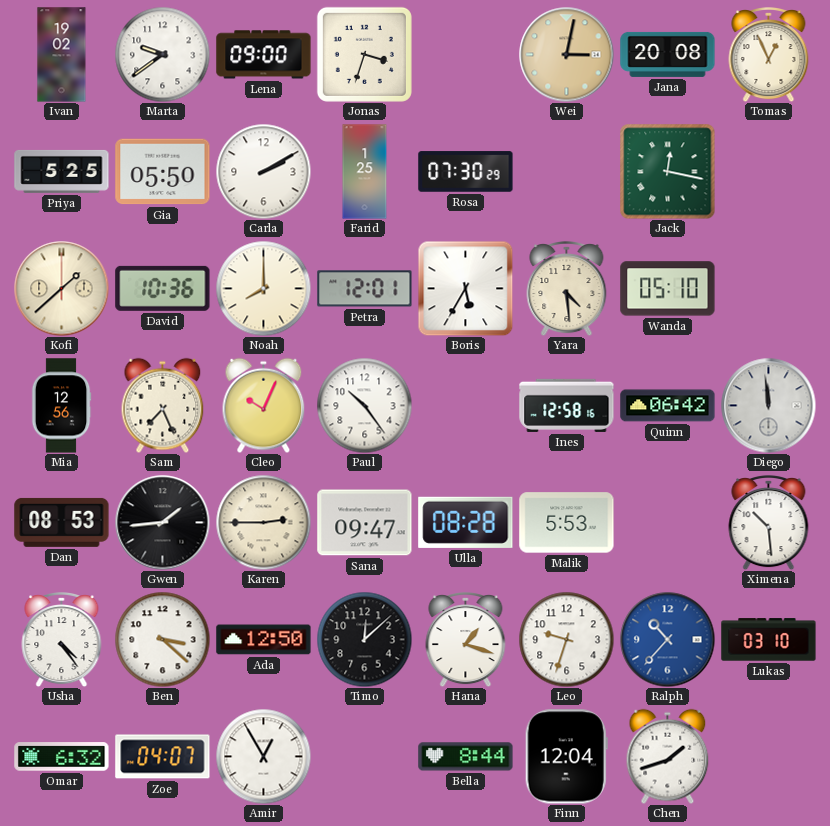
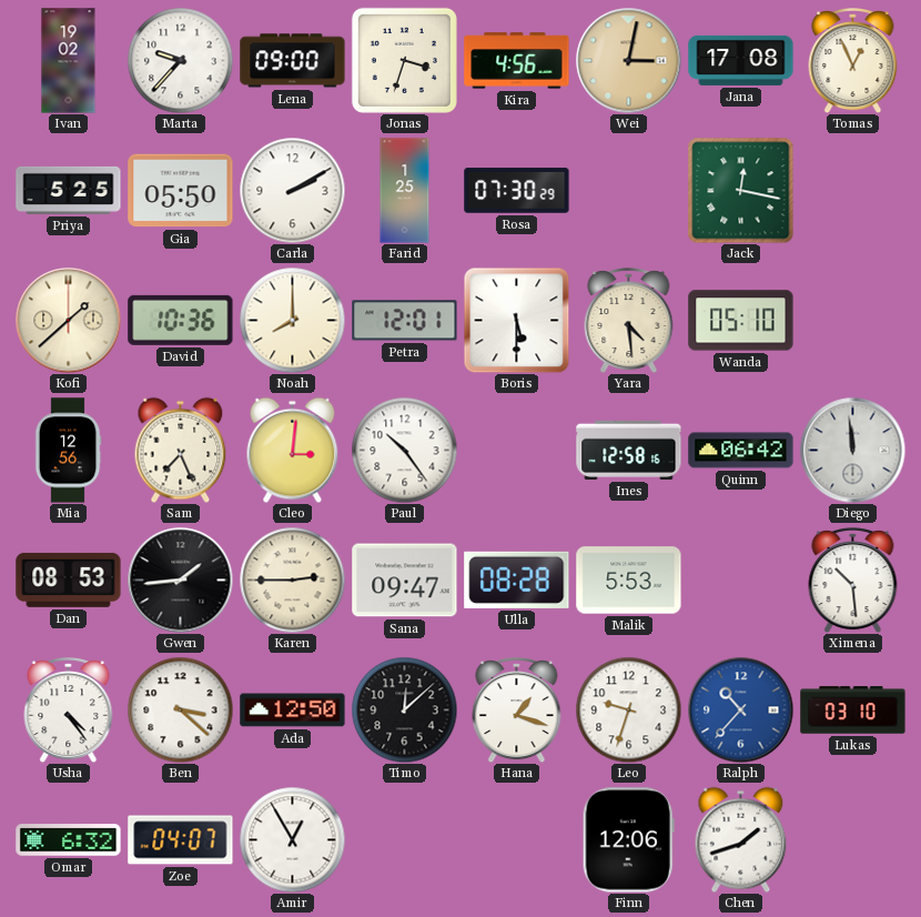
Marta: 9:39 -> 9:37 (180, 60)
Kira: none -> 4:56 (517, 61)
Jana: 20:08 -> 17:08 (741, 60)
Boris: 5:35 -> 5:30 (516, 320)
Cleo: 10:04 -> 3:01 (293, 450)
Bella: 8:44 -> none (466, 757)
Finn: 12:04 -> 12:06 (628, 840)
